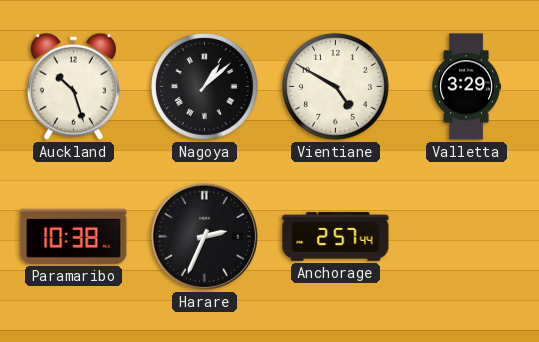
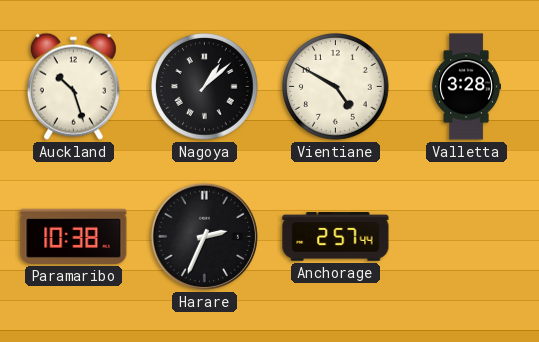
Valletta: 3:29 -> 3:28 (466, 87)
